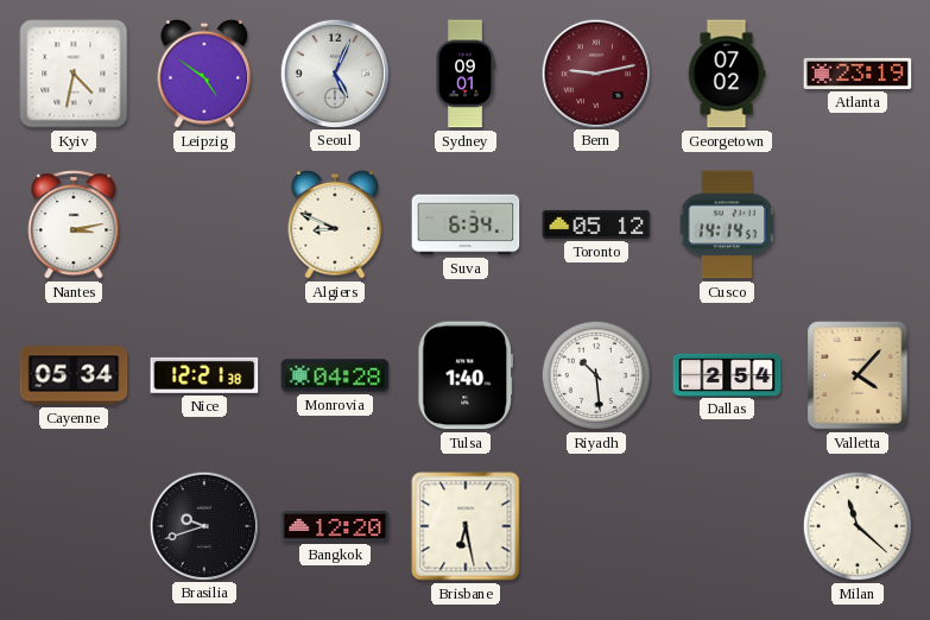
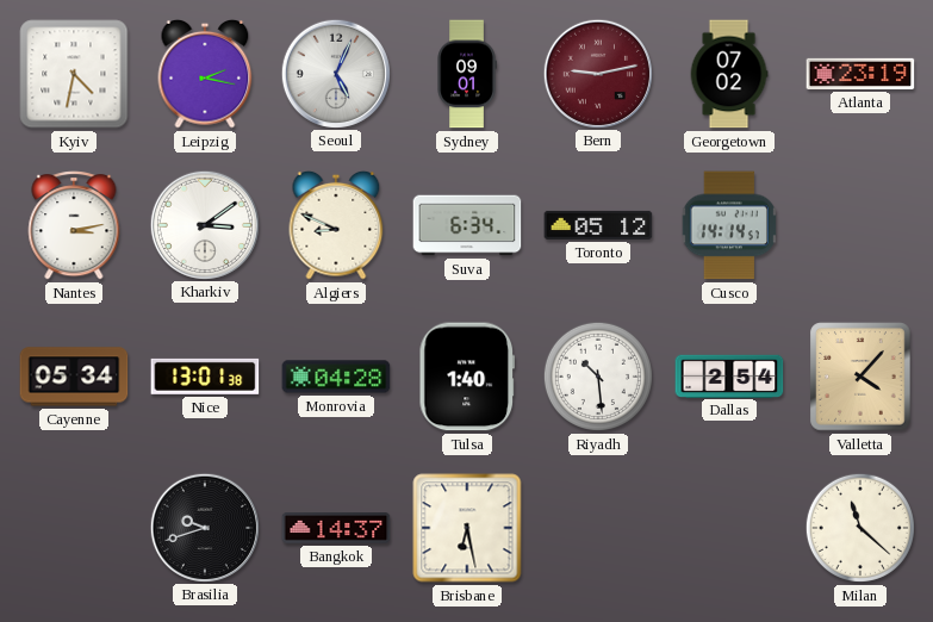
Leipzig: 4:51 -> 2:17 (205, 74)
Kharkiv: none -> 3:09 (204, 224)
Nice: 12:21 -> 13:01 (205, 377)
Bangkok: 12:20 -> 14:37 (336, 529)
